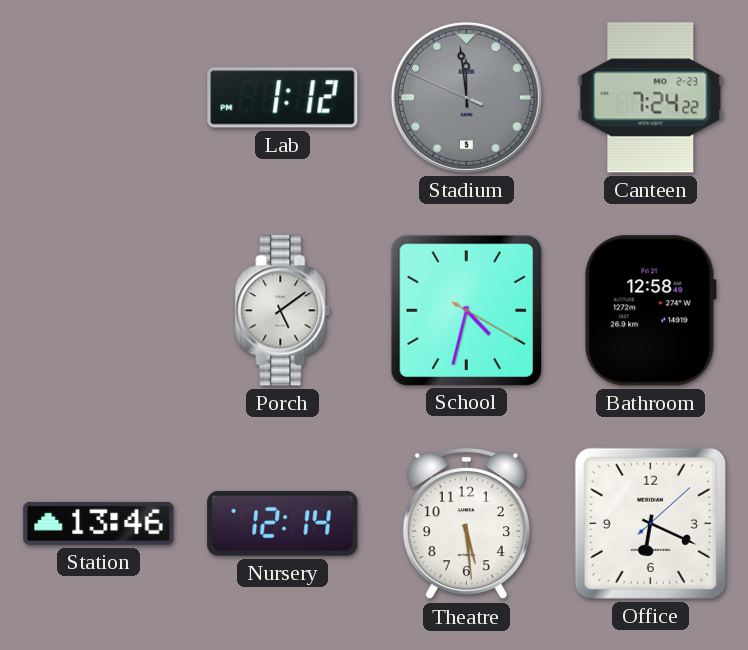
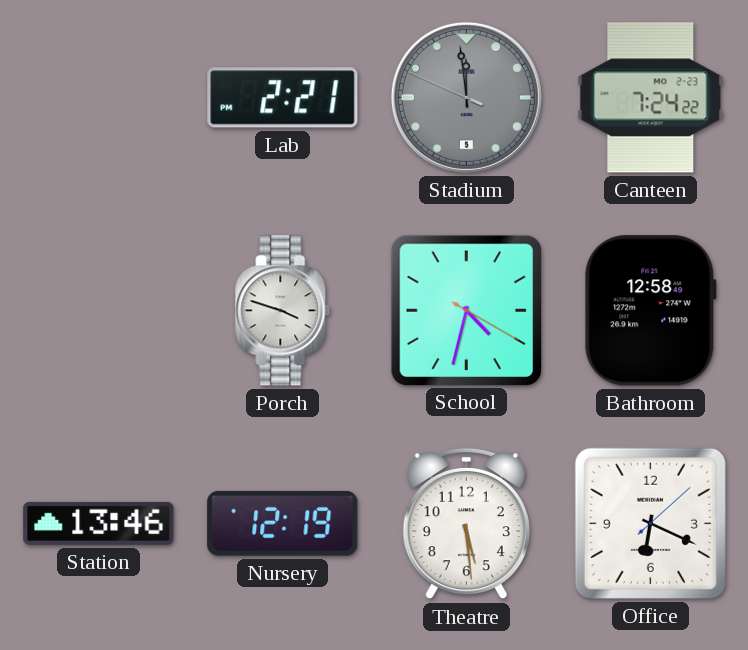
Lab: 1:12 -> 2:21 (283, 98)
Porch: 5:09 -> 3:48 (283, 311)
Nursery: 12:14 -> 12:19 (283, 523)
